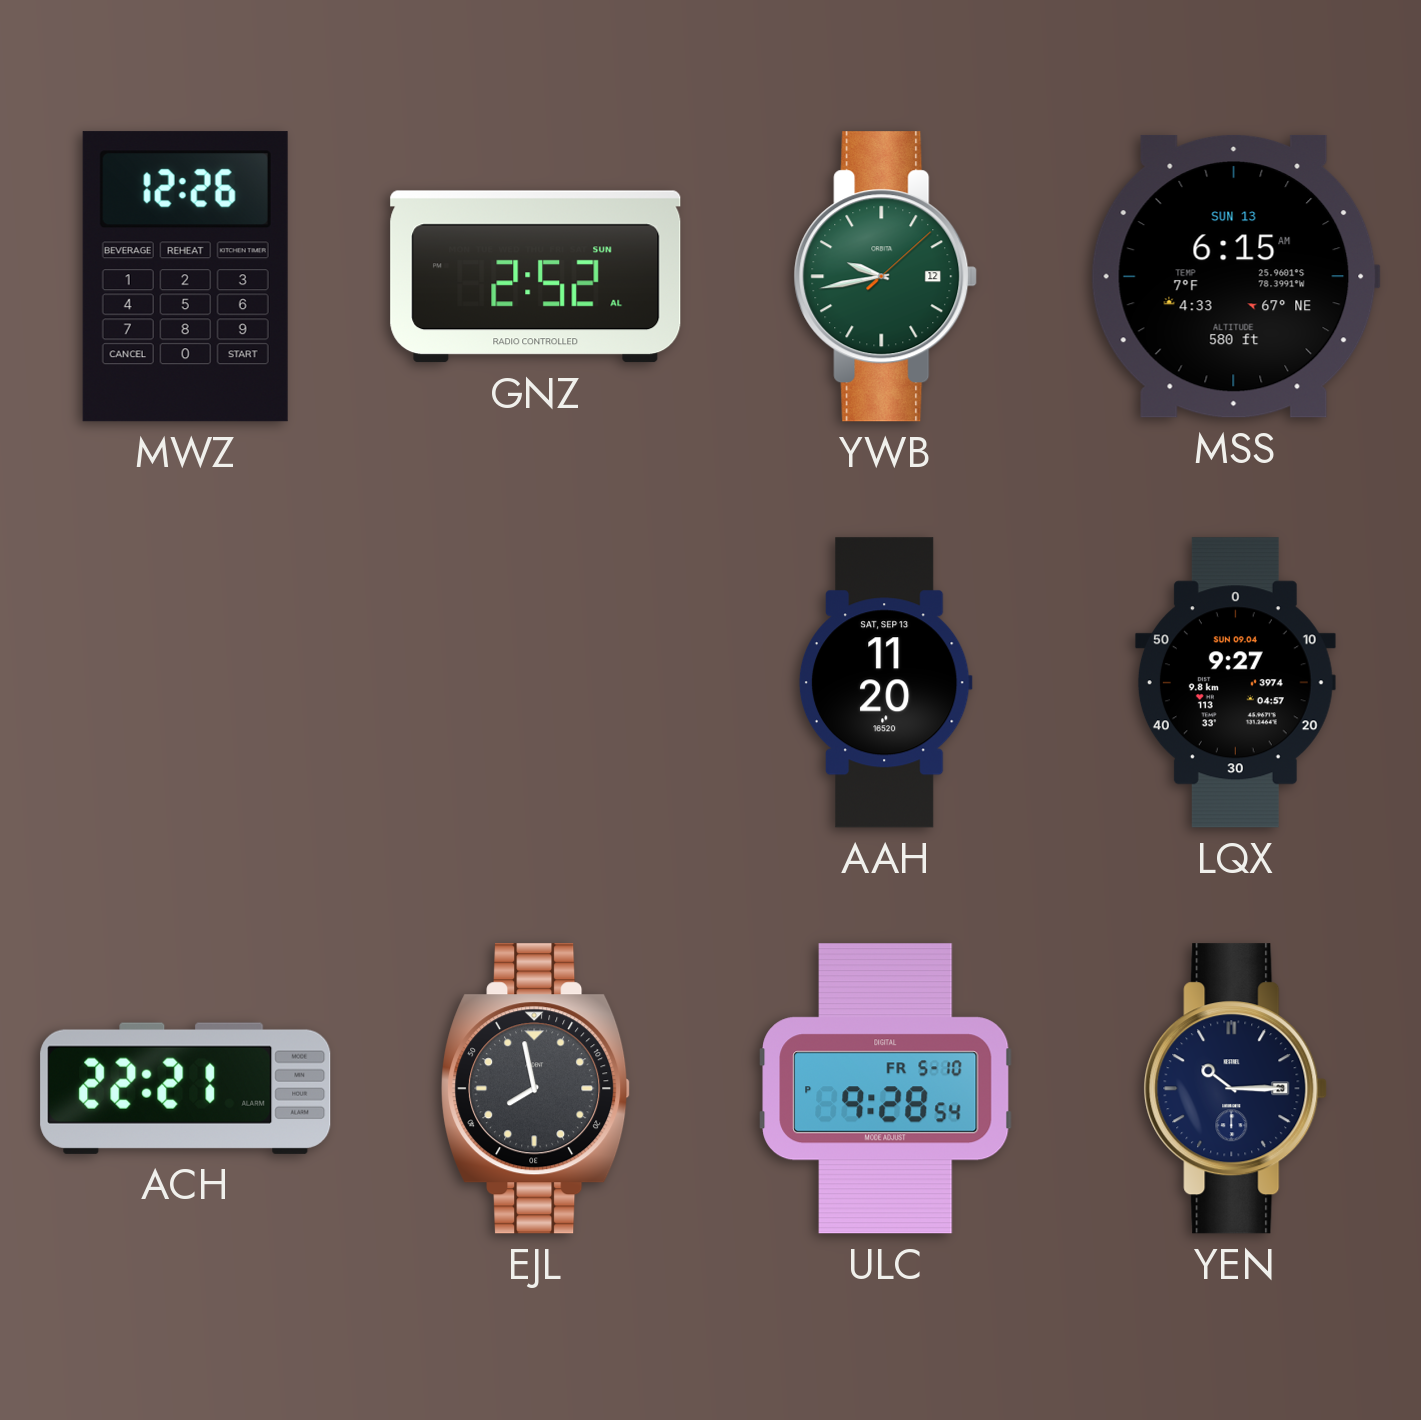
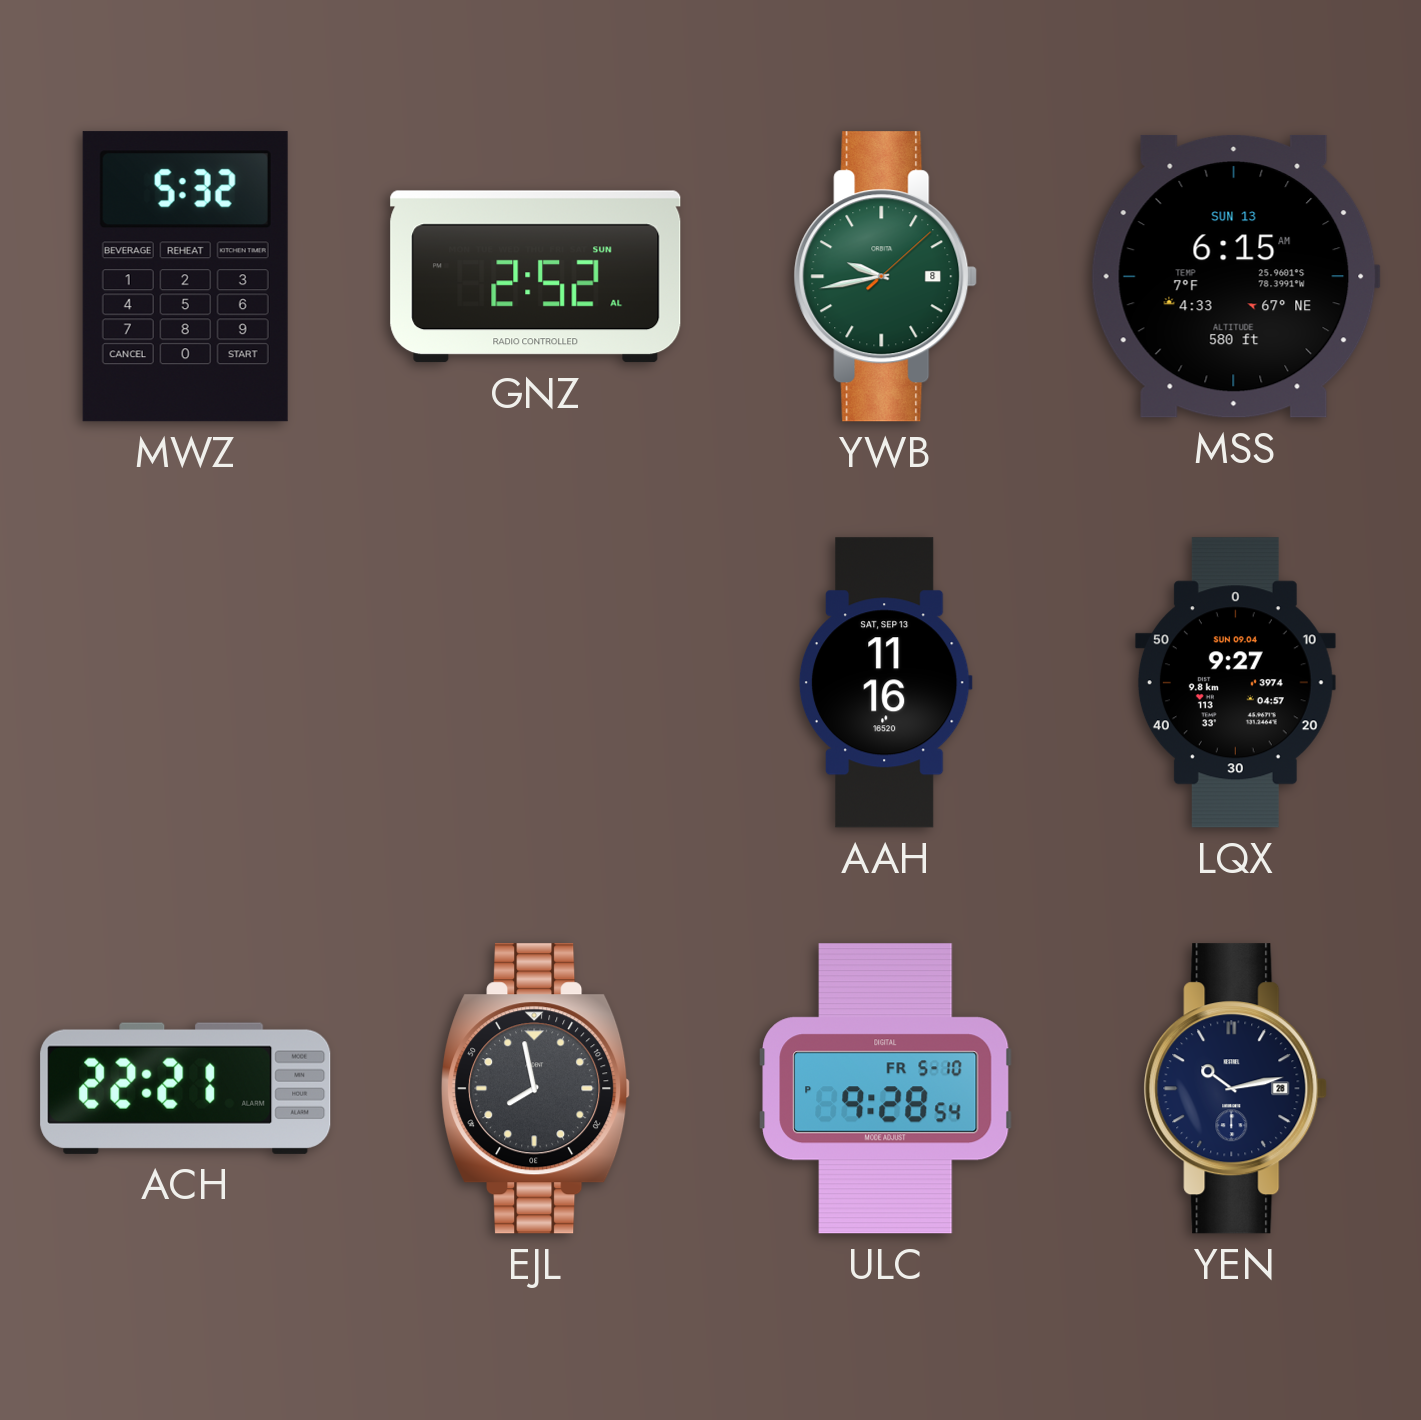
MWZ: 12:26 -> 5:32 (185, 277)
YWB date: 12 -> 8 (886, 277)
AAH: 11:20 -> 11:16 (885, 683)
YEN: 10:15 -> 10:13 (1236, 1089)
